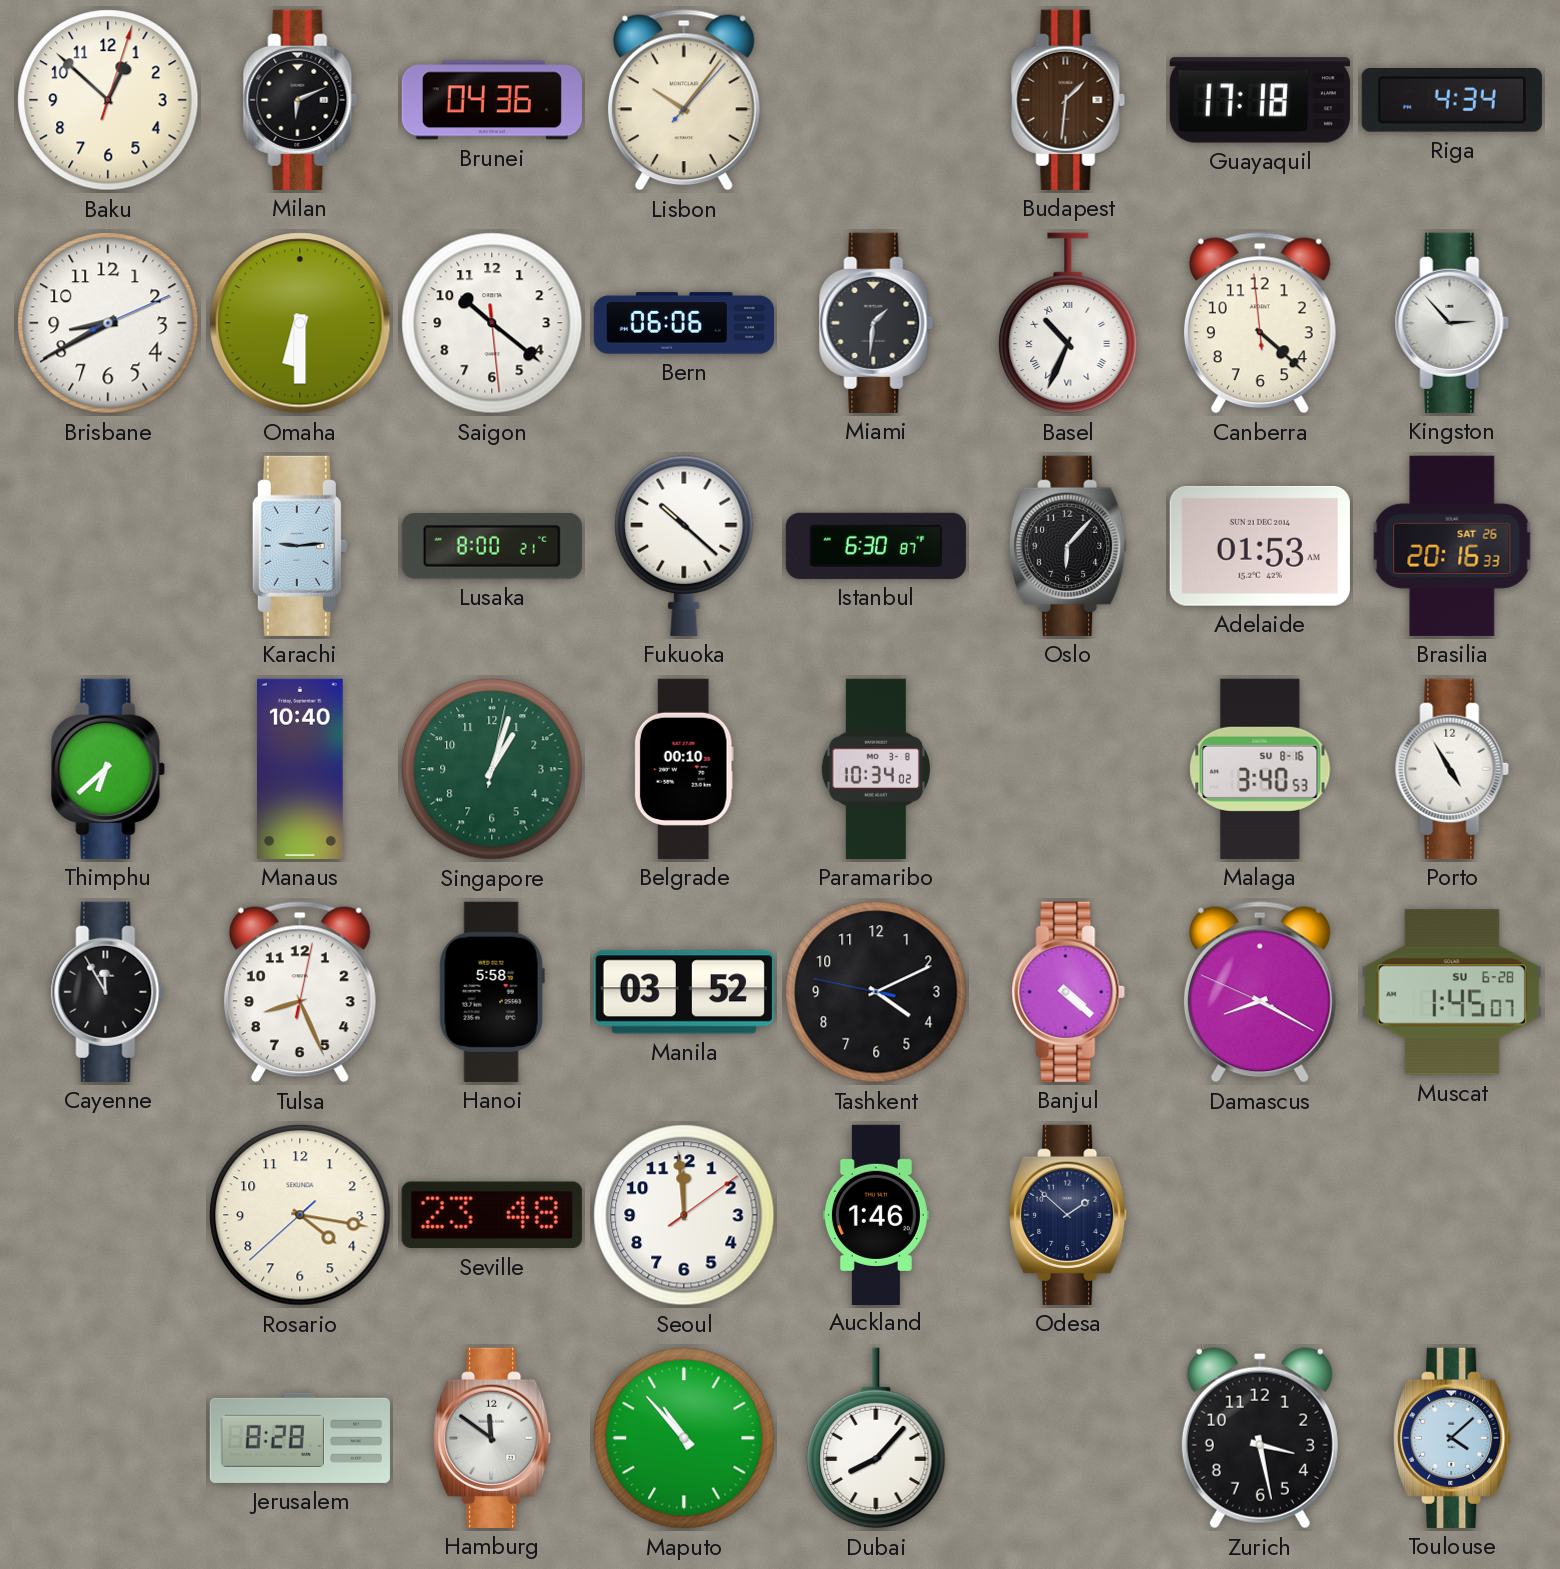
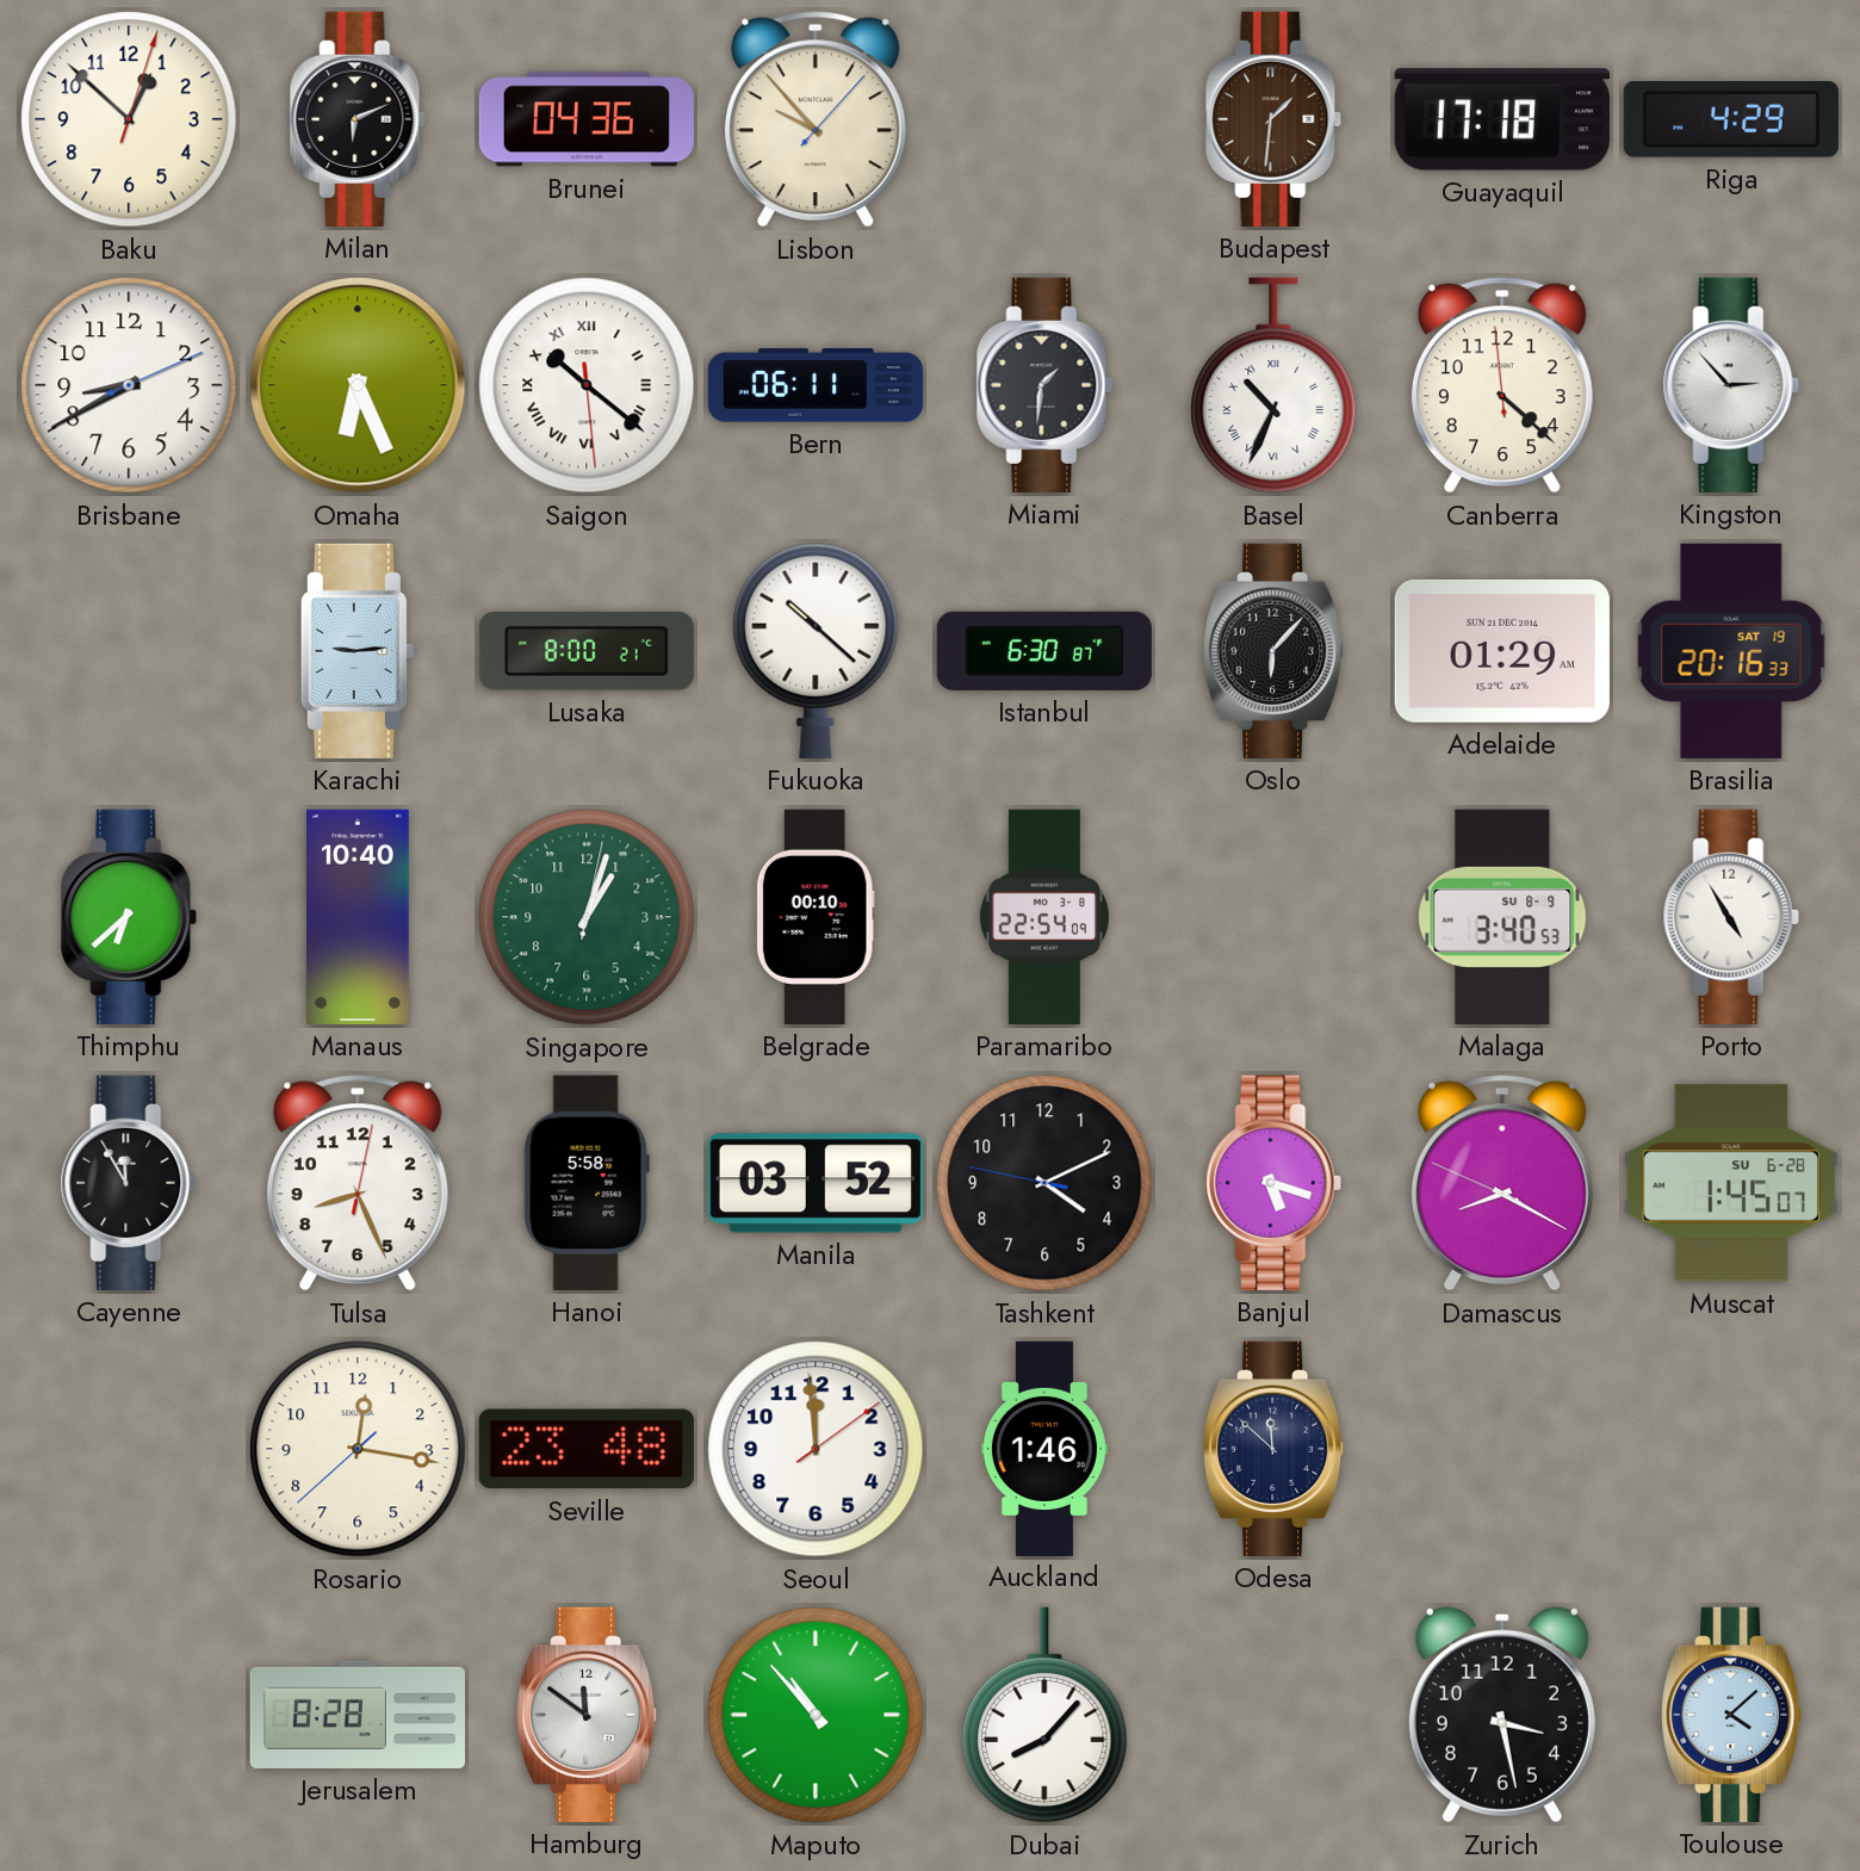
Lisbon: 10:06 -> 9:53 (816, 119)
Riga: 4:34 -> 4:29 (1731, 120)
Omaha: 6:30 -> 6:26 (358, 385)
Saigon numerals: Arabic -> Roman (587, 385)
Bern: 06:06 -> 06:11 (814, 385)
Adelaide: 01:53 -> 01:29 (1502, 651)
Brasilia date: SAT 26 -> SAT 19 (1731, 651)
Paramaribo: 10:34 -> 22:54 (1044, 917)
Malaga date: SU 8-16 -> SU 8-9 (1502, 917)
Banjul: 4:22 -> 5:18 (1273, 1183)
Rosario: 4:16 -> 12:16 (358, 1449)
Odesa: 1:52 -> 11:52 (1275, 1449)
